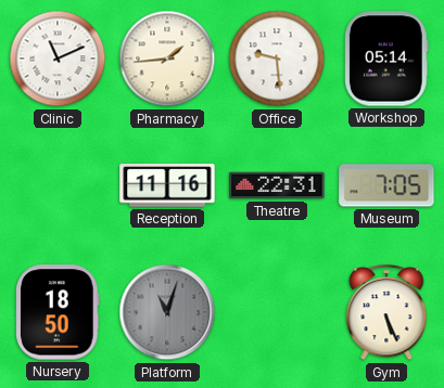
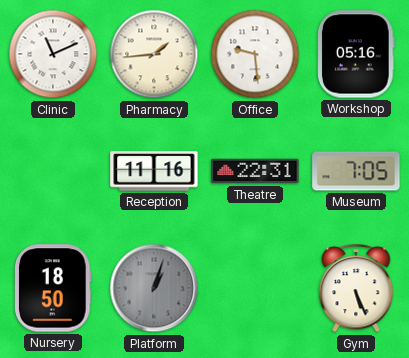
Workshop: 05:14 -> 05:16 (357, 54)
Platform: 11:03 -> 1:03 (154, 288)
